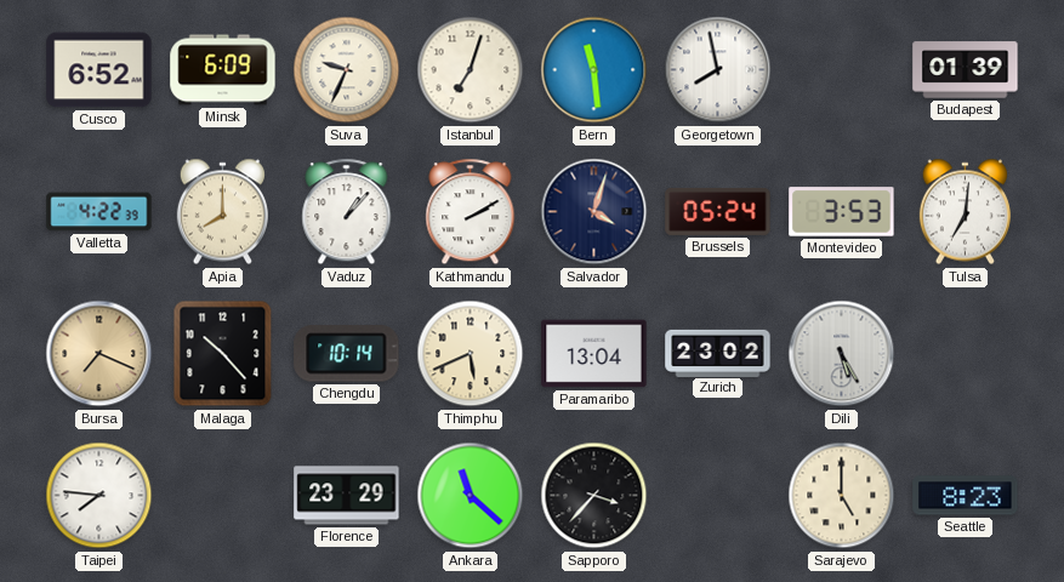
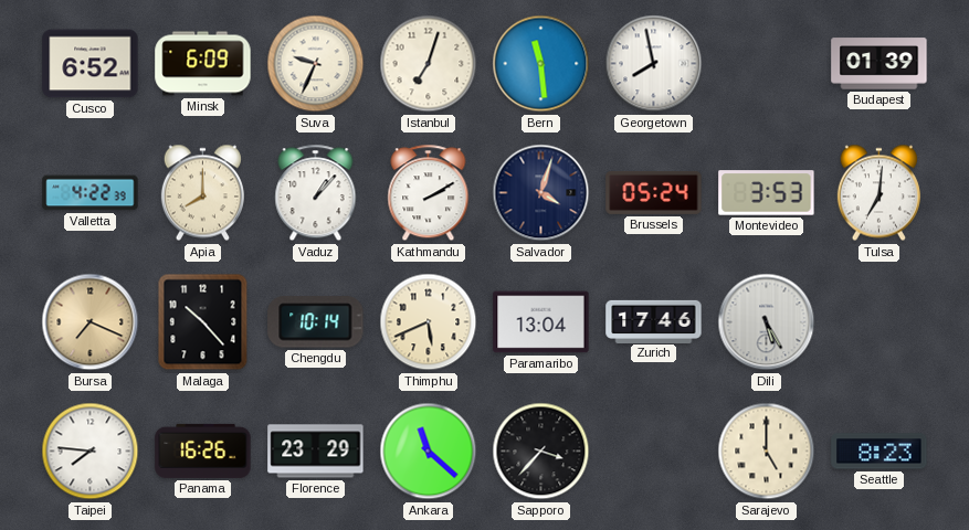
Zurich: 23:02 -> 17:46 (654, 321)
Panama: none -> 16:26 (203, 451)
